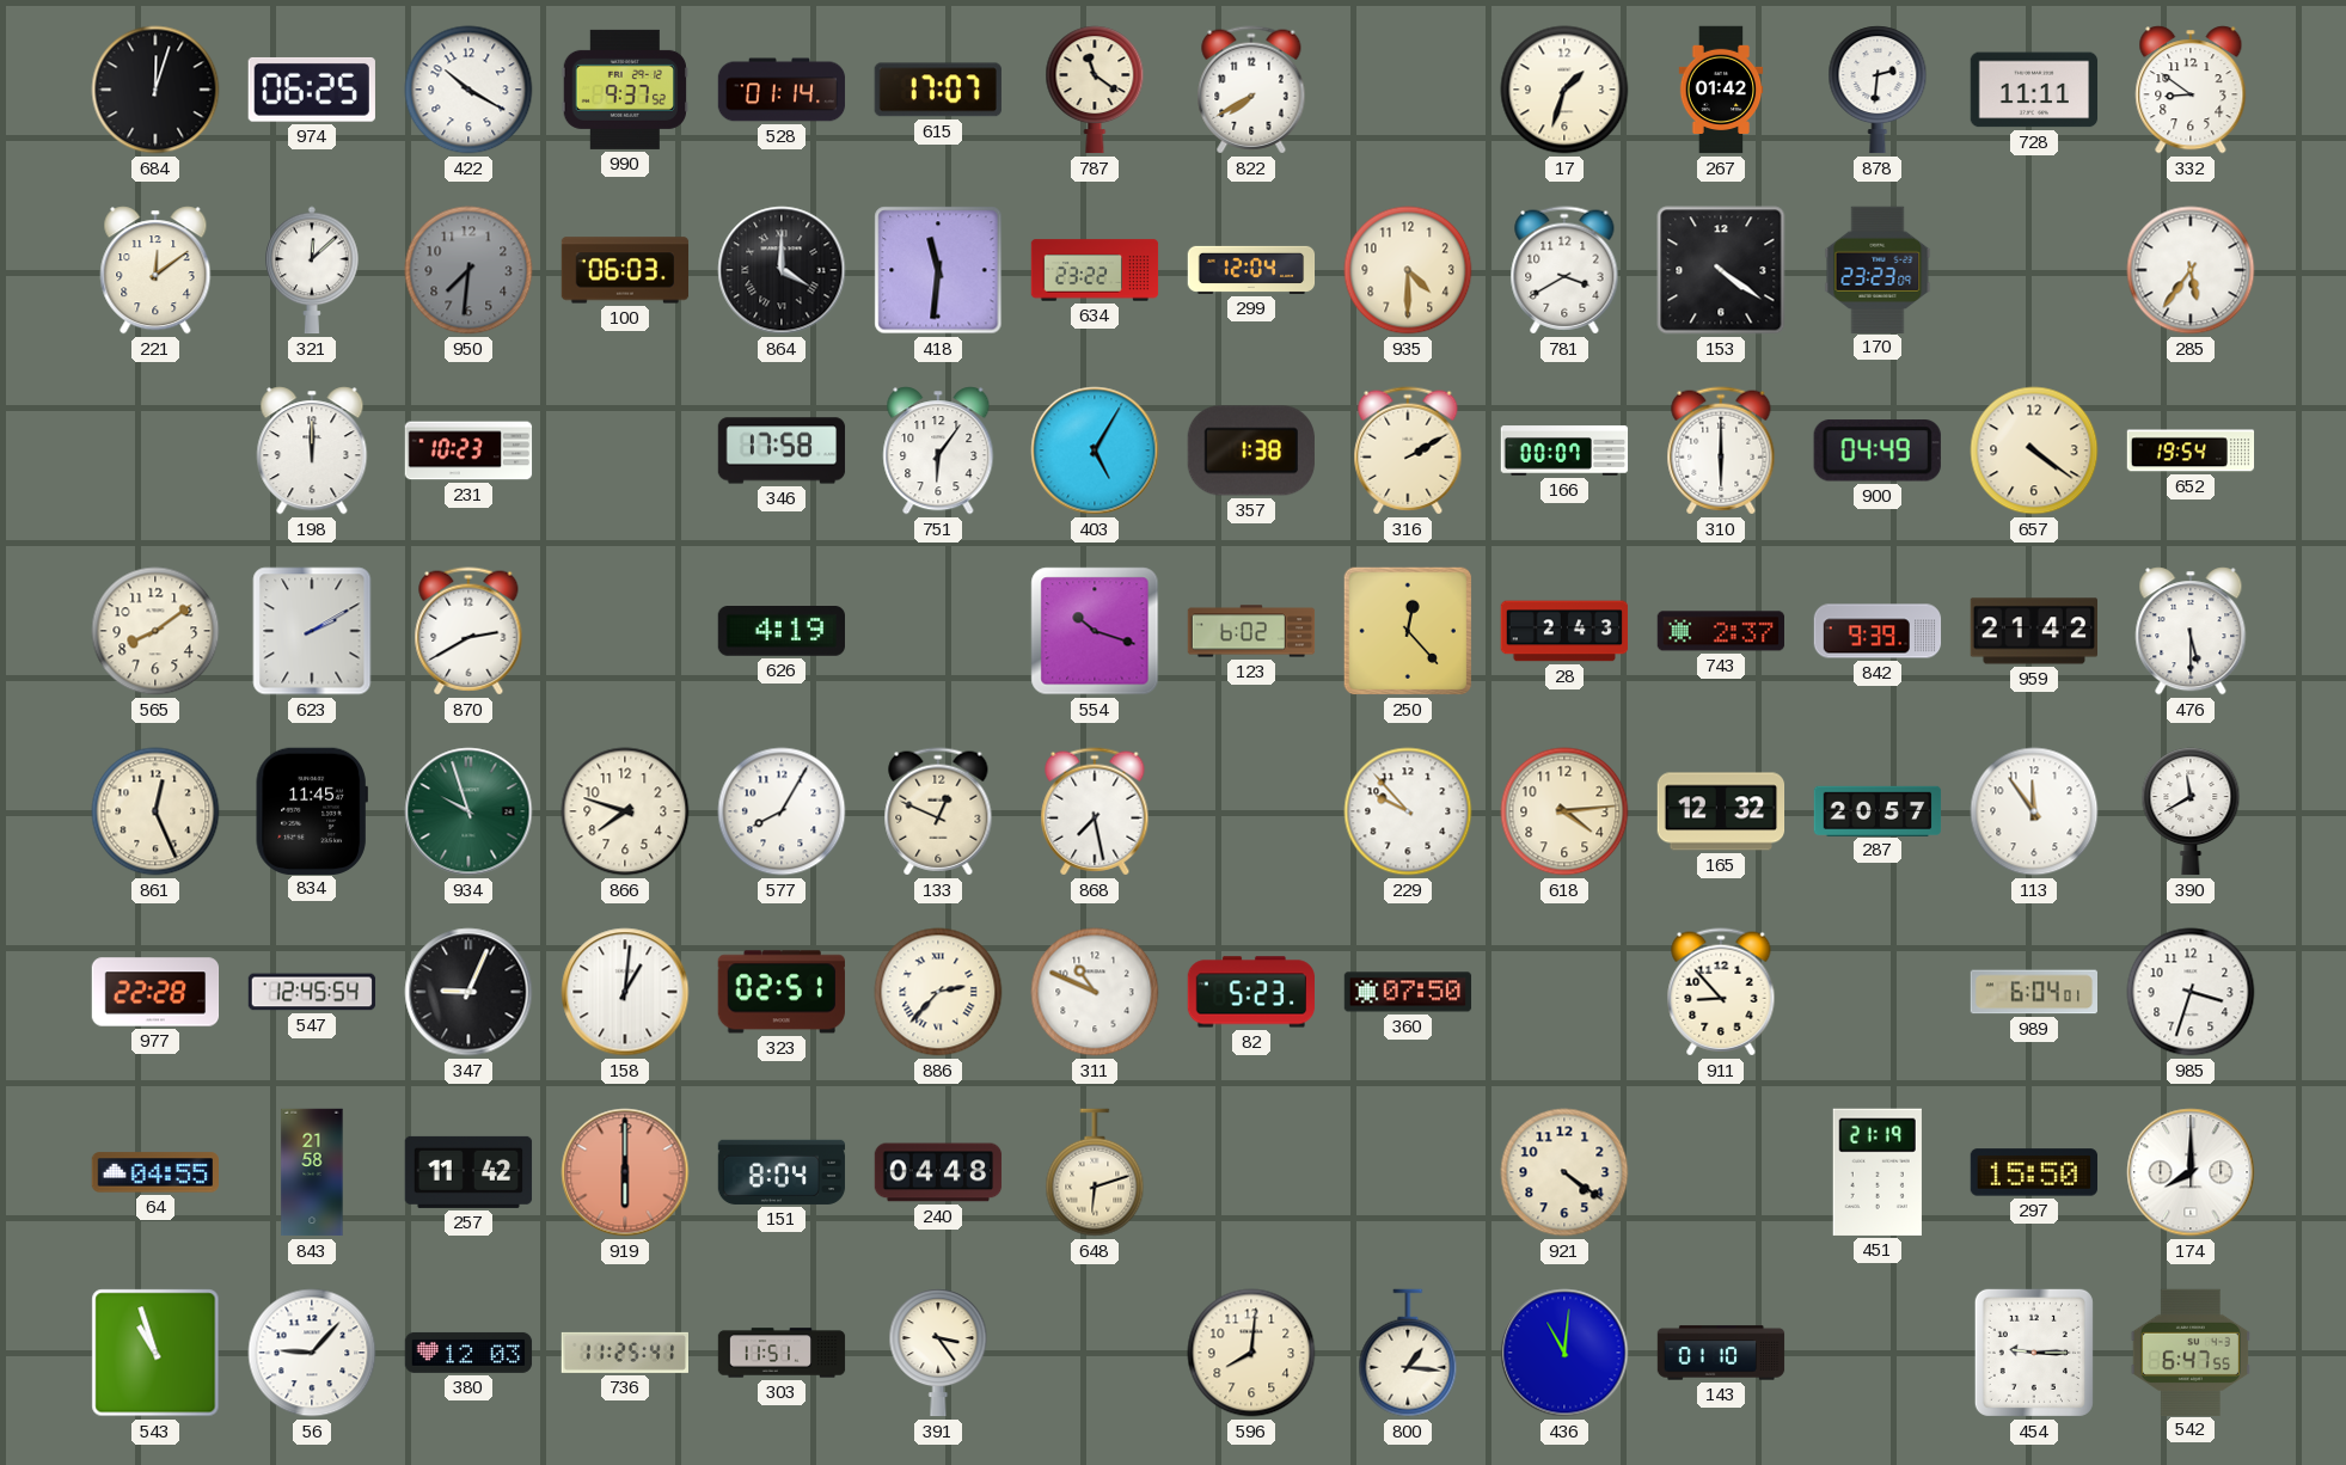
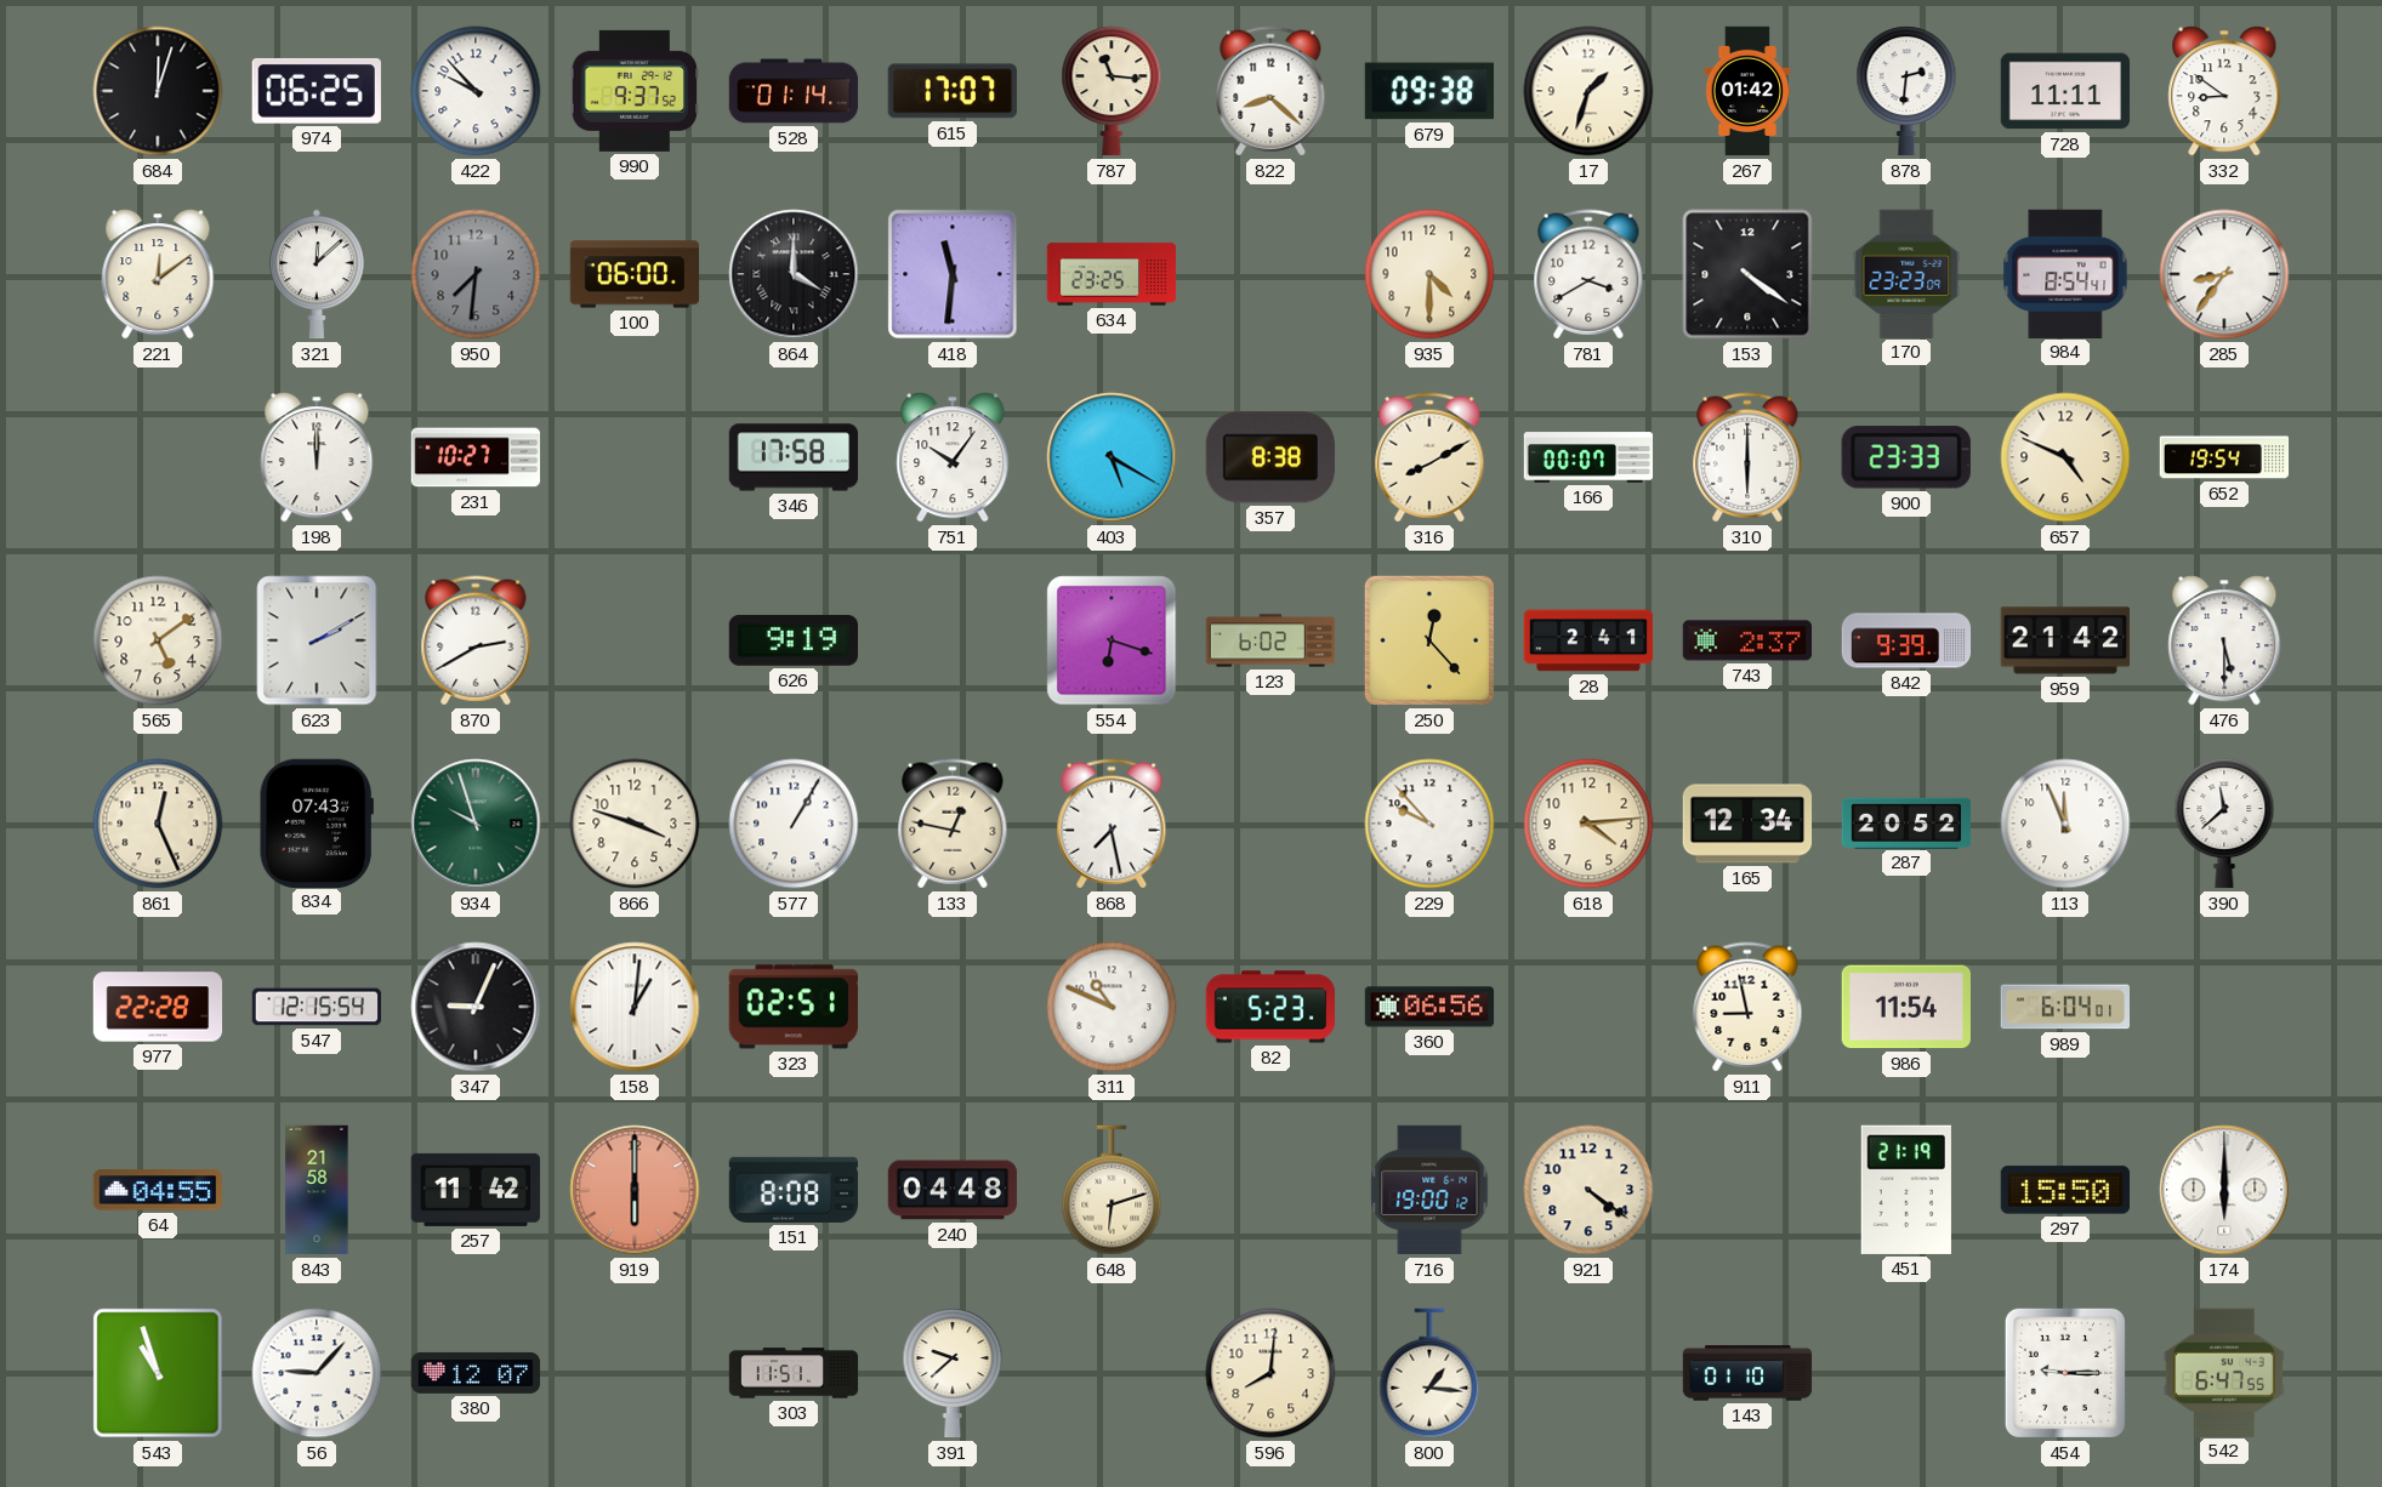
422: 10:20 -> 9:53 (476, 91)
787: 11:21 -> 11:16 (1112, 91)
822: 7:40 -> 8:22 (1270, 91)
679: none -> 09:38 (1428, 91)
100: 06:03 -> 06:00 (635, 274)
634: 23:22 -> 23:25 (1112, 274)
299: 12:04 -> none (1251, 270)
984: none -> 8:54 (2065, 273)
285: 5:36 -> 8:36 (2224, 274)
231: 10:23 -> 10:27 (476, 457)
751: 6:06 -> 10:06 (953, 457)
403: 5:05 -> 5:20 (1112, 457)
357: 1:38 -> 8:38 (1270, 457)
316: 2:10 -> 8:10 (1429, 457)
900: 04:49 -> 23:33 (1906, 457)
657: 4:21 -> 4:49 (2065, 457)
565: 8:09 -> 5:09 (158, 640)
626: 4:19 -> 9:19 (792, 642)
554: 10:18 -> 6:18 (1112, 640)
28: 2:43 -> 2:41 (1588, 640)
834: 11:45 -> 07:43 (317, 822)
866: 7:48 -> 3:48 (635, 824)
577: 8:05 -> 1:05 (794, 824)
133: 12:49 -> 12:47 (953, 824)
165: 12:32 -> 12:34 (1747, 824)
287: 20:57 -> 20:52 (1906, 822)
113: 11:54 -> 11:56 (2065, 824)
390: 11:40 -> 11:38 (2224, 824)
547: 12:45 -> 12:15 (317, 1007)
886: 2:37 -> none (938, 992)
360: 07:50 -> 06:56 (1429, 1007)
911: 8:53 -> 8:58 (1747, 1007)
986: none -> 11:54 (1905, 1007)
985: 3:33 -> none (2191, 992)
151: 8:04 -> 8:08 (794, 1190)
716: none -> 19:00 (1429, 1190)
174: 8:00 -> 6:00 (2224, 1190)
380: 12:03 -> 12:07 (476, 1373)
736: 11:25 -> none (624, 1353)
391: 3:24 -> 9:38 (953, 1373)
436: 11:01 -> none (1564, 1353)
